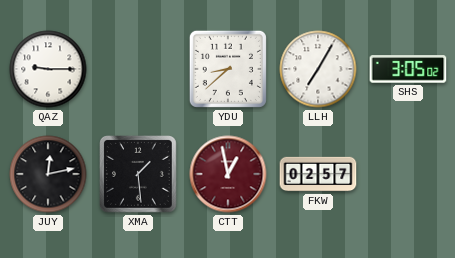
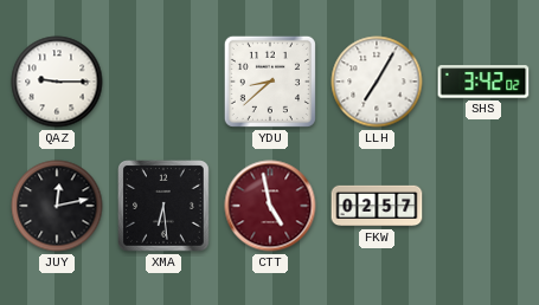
SHS: 3:05 -> 3:42 (483, 82)
XMA: 1:29 -> 6:29 (165, 207)
CTT: 12:58 -> 4:58 (270, 206)
